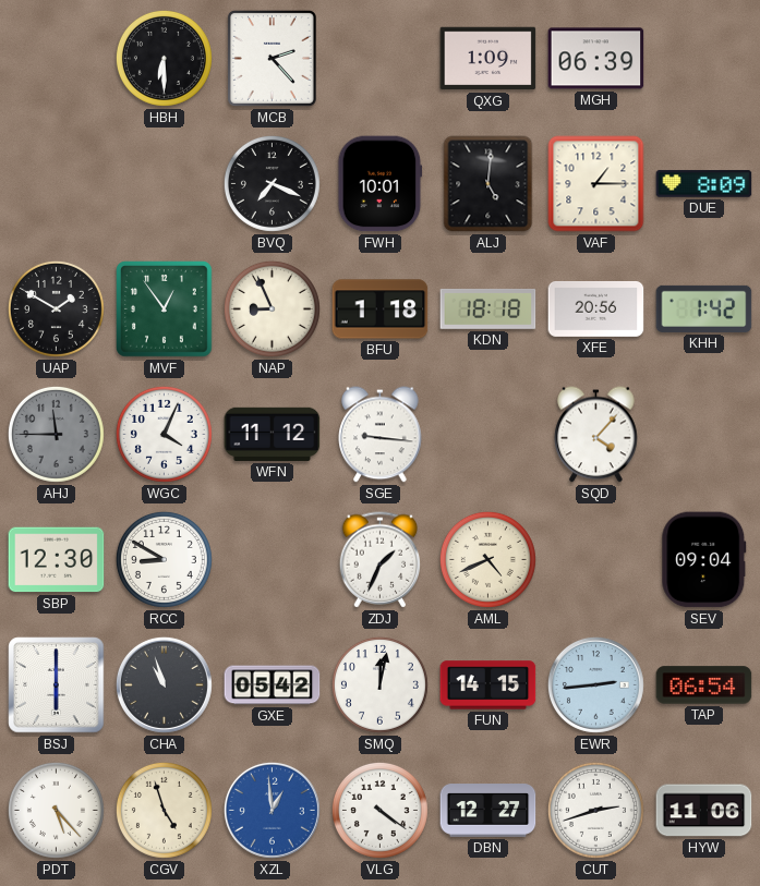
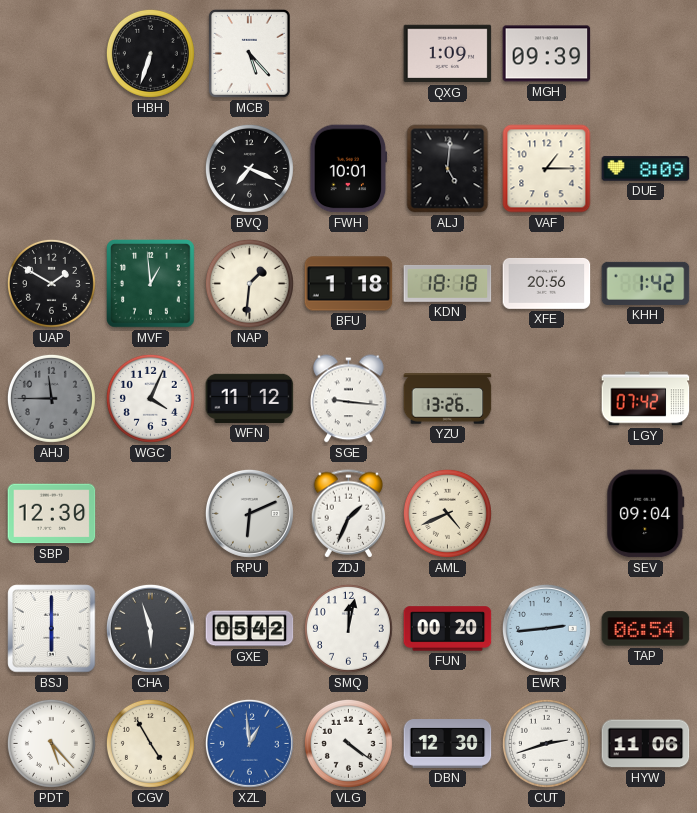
HBH: 6:30 -> 6:33 (150, 53)
MCB: 2:23 -> 5:23 (249, 53)
MGH: 06:39 -> 09:39 (547, 54)
MVF: 12:54 -> 12:59 (151, 284)
NAP: 8:56 -> 1:31 (249, 283)
YZU: none -> 13:26 (448, 399)
SQD: 4:07 -> none (596, 435)
LGY: none -> 07:42 (646, 399)
RCC: 8:50 -> none (164, 559)
RPU: none -> 6:11 (249, 513)
CHA: 10:57 -> 5:57 (150, 628)
FUN: 14:15 -> 00:20 (448, 629)
CGV: 4:57 -> 4:55 (150, 743)
DBN: 12:27 -> 12:30 (448, 744)
